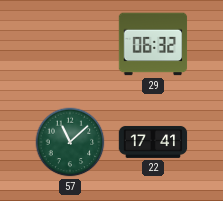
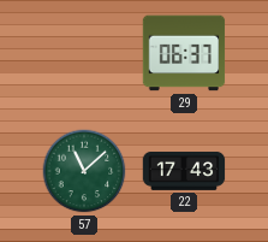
29: 06:32 -> 06:37 (184, 53)
22: 17:41 -> 17:43 (184, 171)
